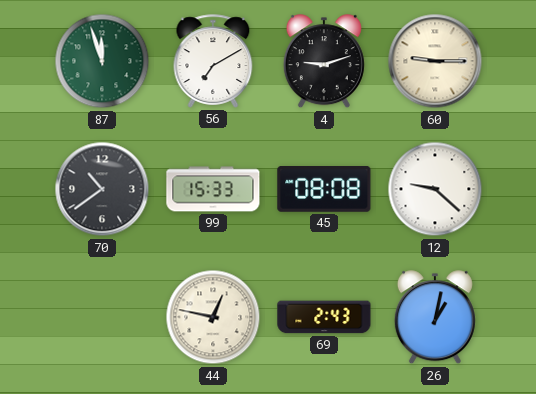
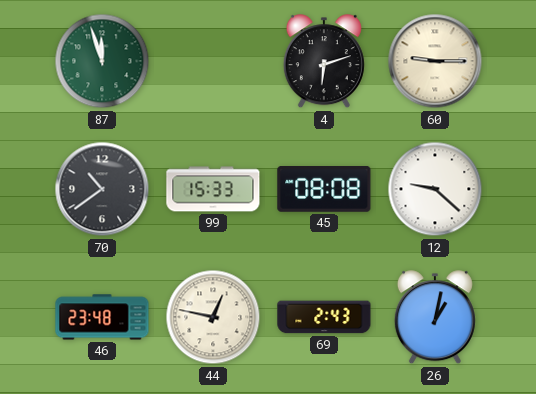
56: 7:10 -> none (213, 61)
4: 9:12 -> 6:12 (324, 62)
46: none -> 23:48 (102, 317)
